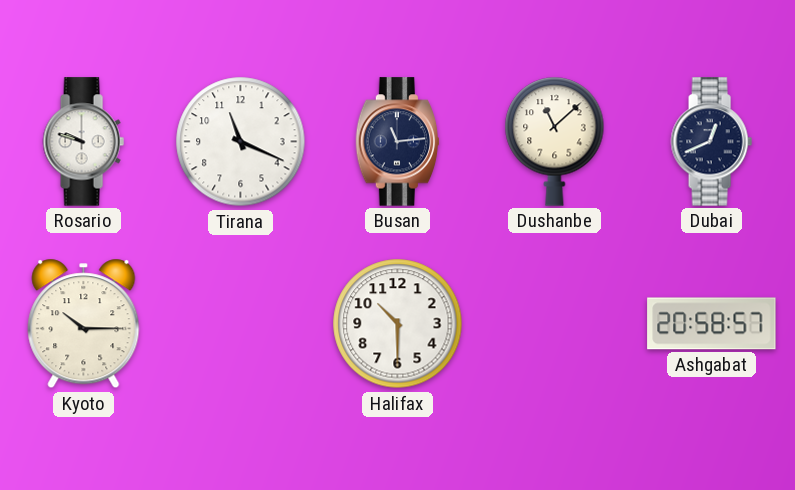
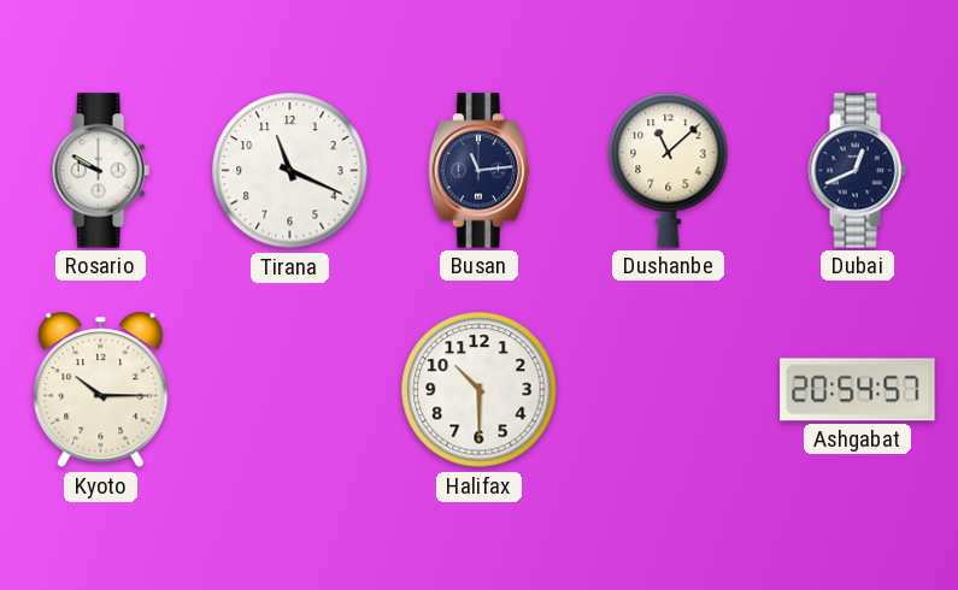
Rosario: 9:48 -> 9:50 (100, 171)
Ashgabat: 20:58 -> 20:54 (858, 390)
